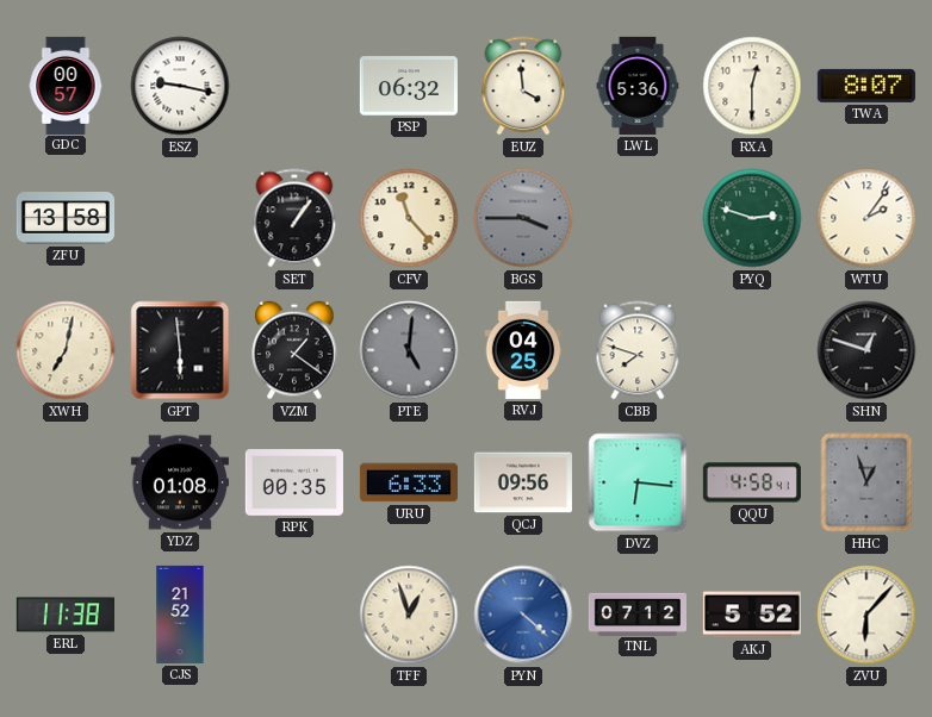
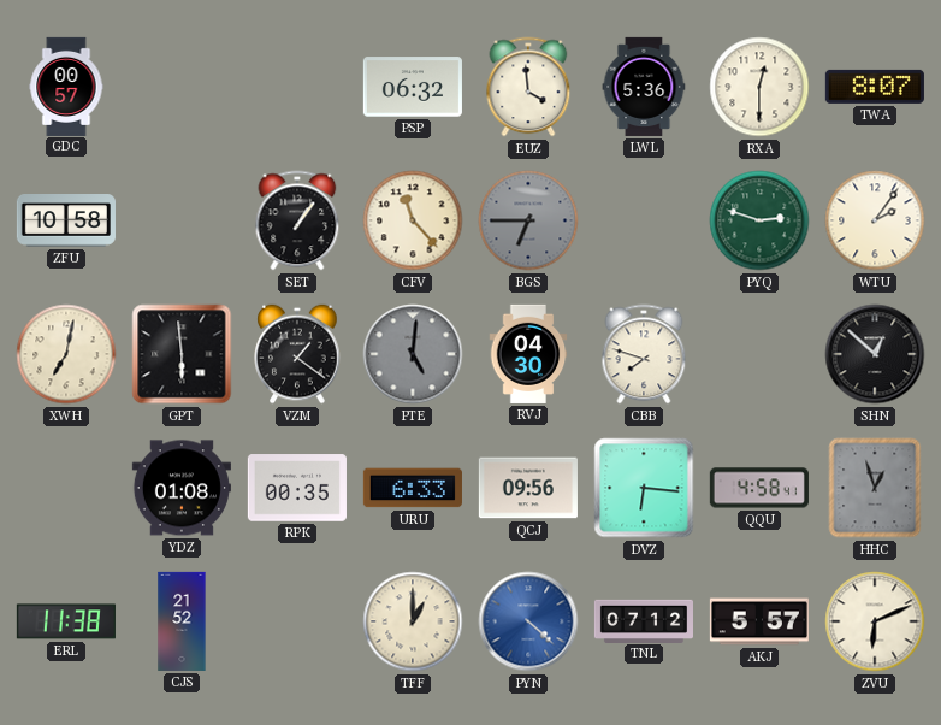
ESZ: 9:17 -> none (180, 86)
ZFU: 13:58 -> 10:58 (66, 220)
BGS: 3:45 -> 6:45 (528, 220)
RVJ: 04:25 -> 04:30 (528, 354)
SHN: 12:48 -> 12:52 (875, 354)
TFF: 12:57 -> 1:00 (413, 621)
AKJ: 5:52 -> 5:57 (759, 621)
ZVU: 6:07 -> 6:11 (875, 621)
